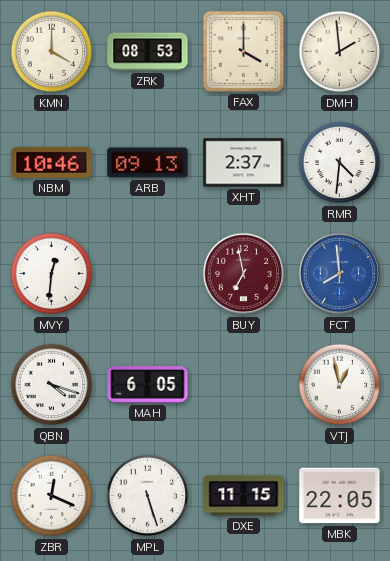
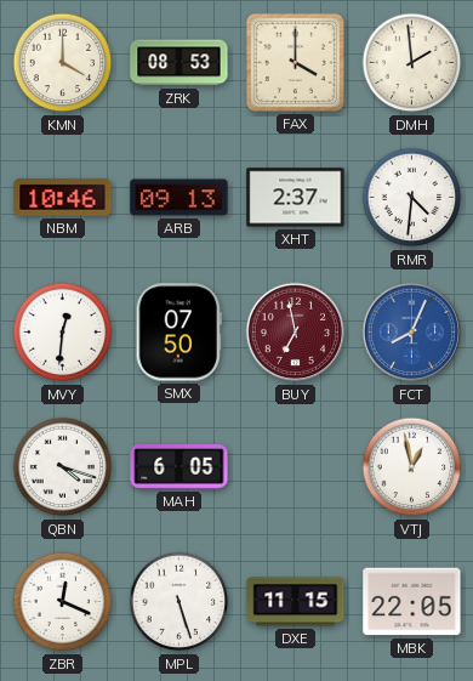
SMX: none -> 07:50 (178, 333)
FCT: 7:59 -> 8:04 (412, 333)
